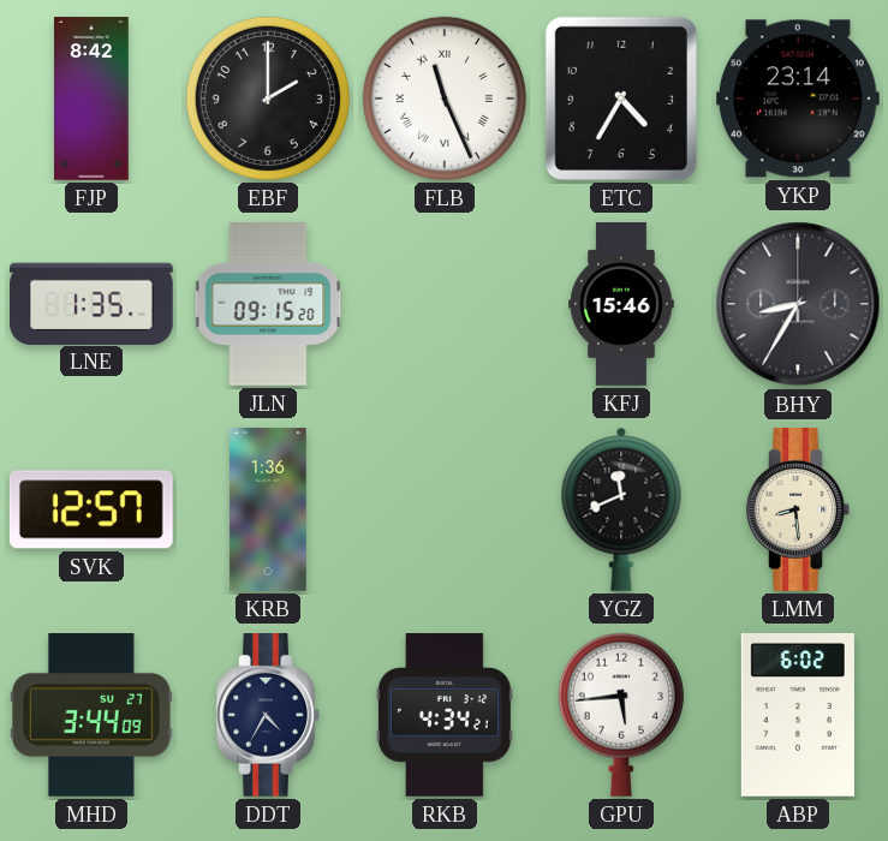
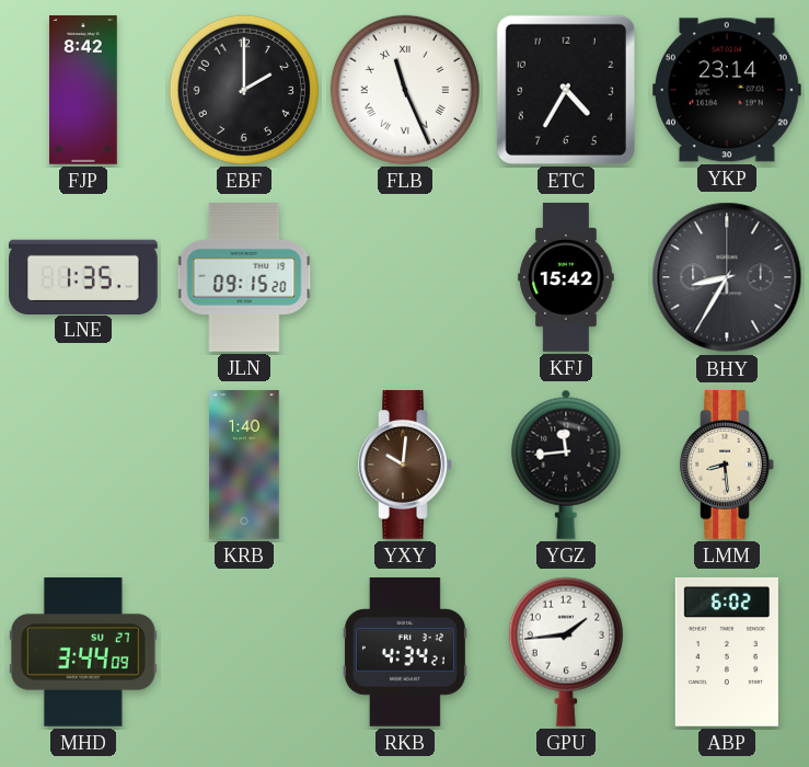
KFJ: 15:46 -> 15:42 (566, 277)
SVK: 12:57 -> none (91, 509)
KRB: 1:36 -> 1:40 (244, 465)
YXY: none -> 10:01 (405, 466)
YGZ: 11:41 -> 11:44 (566, 465)
DDT: 4:35 -> none (268, 716)
GPU: 5:44 -> 1:44 (566, 652)
